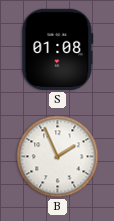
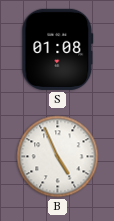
B: 1:56 -> 4:56 (58, 157)
